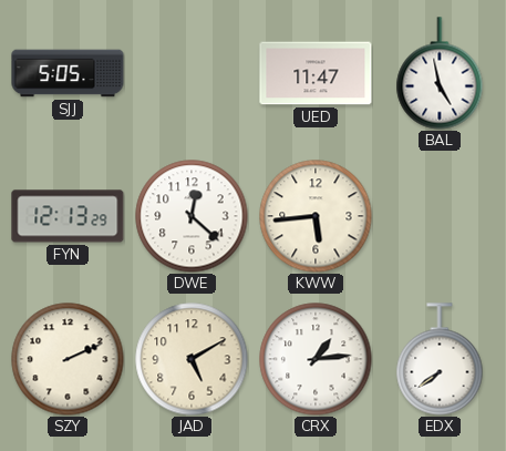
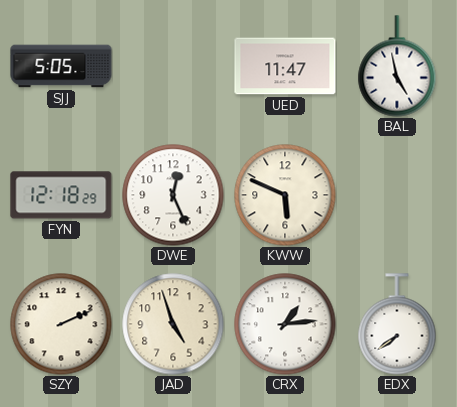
FYN: 12:13 -> 12:18 (61, 195)
DWE: 12:22 -> 12:26 (173, 195)
KWW: 5:44 -> 5:49 (285, 195)
JAD: 5:10 -> 4:57 (173, 324)
